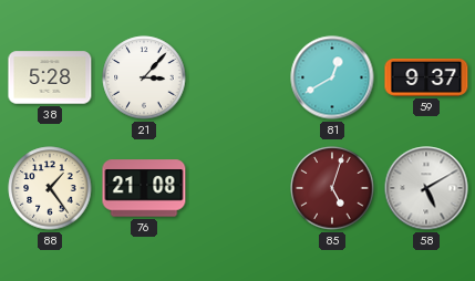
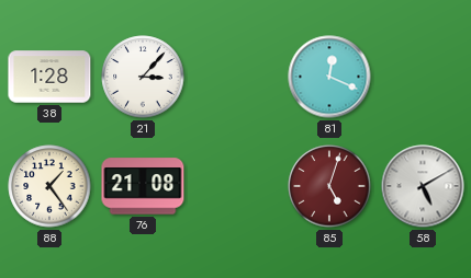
38: 5:28 -> 1:28 (49, 77)
81: 12:40 -> 12:19 (329, 77)
59: 9:37 -> none (426, 77)
